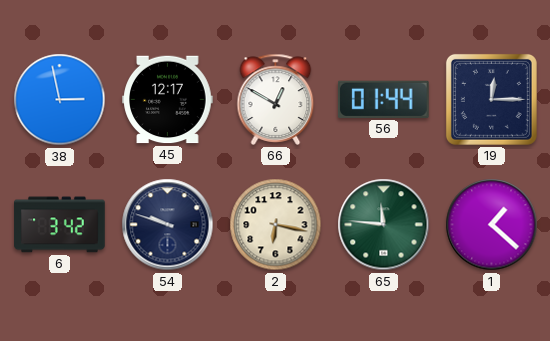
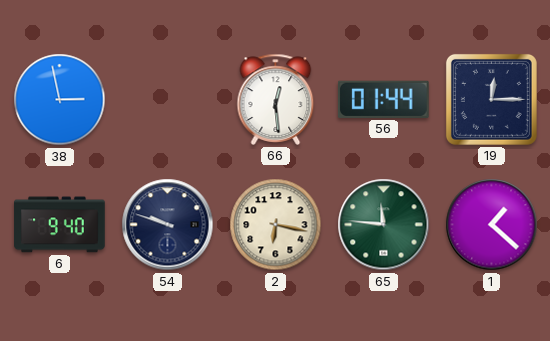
45: 12:17 -> none (168, 100)
66: 12:50 -> 12:29 (276, 99)
6: 3:42 -> 9:40 (60, 225)
